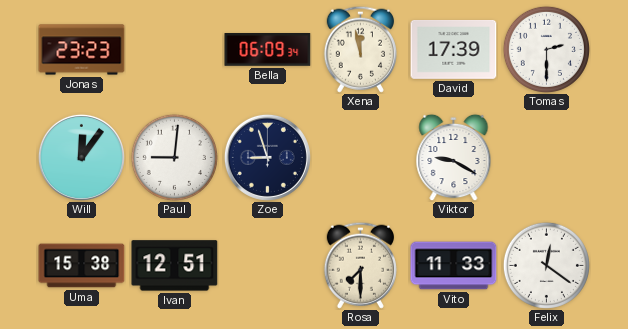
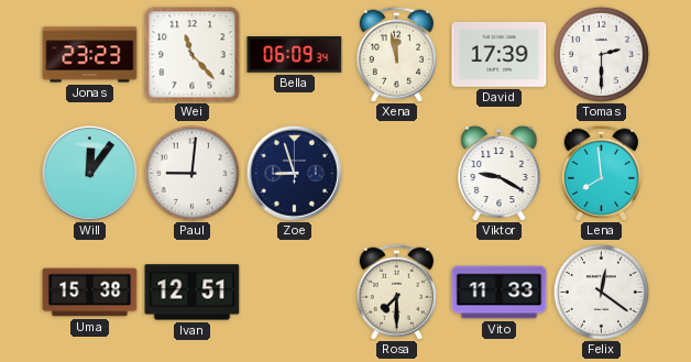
Wei: none -> 11:23 (193, 55)
Lena: none -> 7:59 (601, 173)
